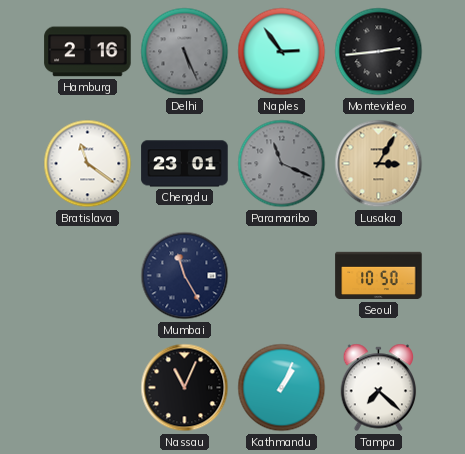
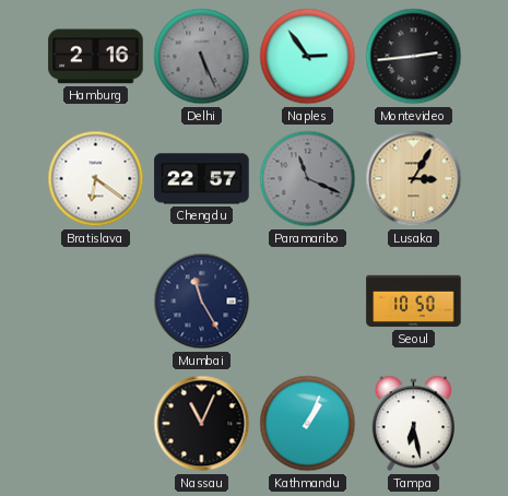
Bratislava: 11:21 -> 6:21 (96, 179)
Chengdu: 23:01 -> 22:57 (202, 179)
Tampa: 7:22 -> 6:28 (414, 424)
